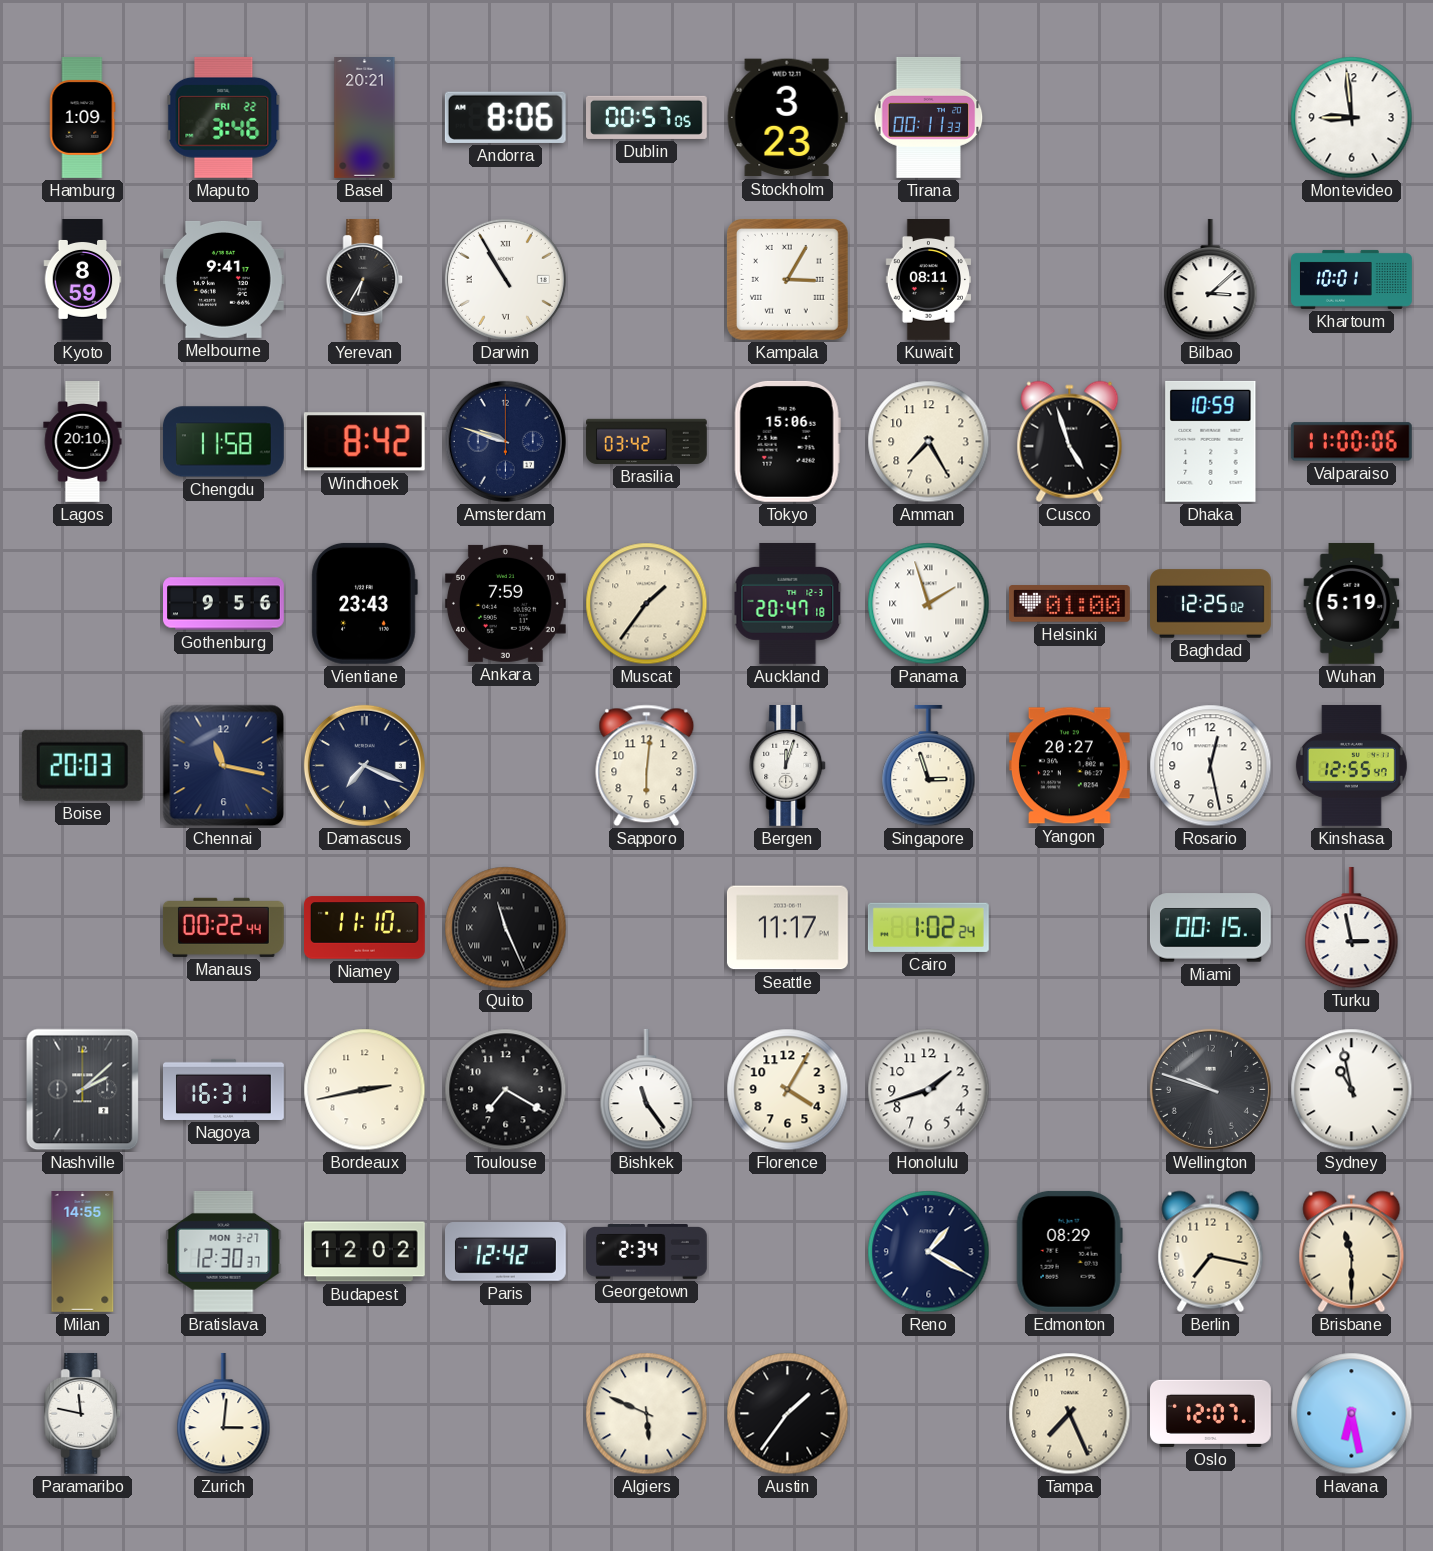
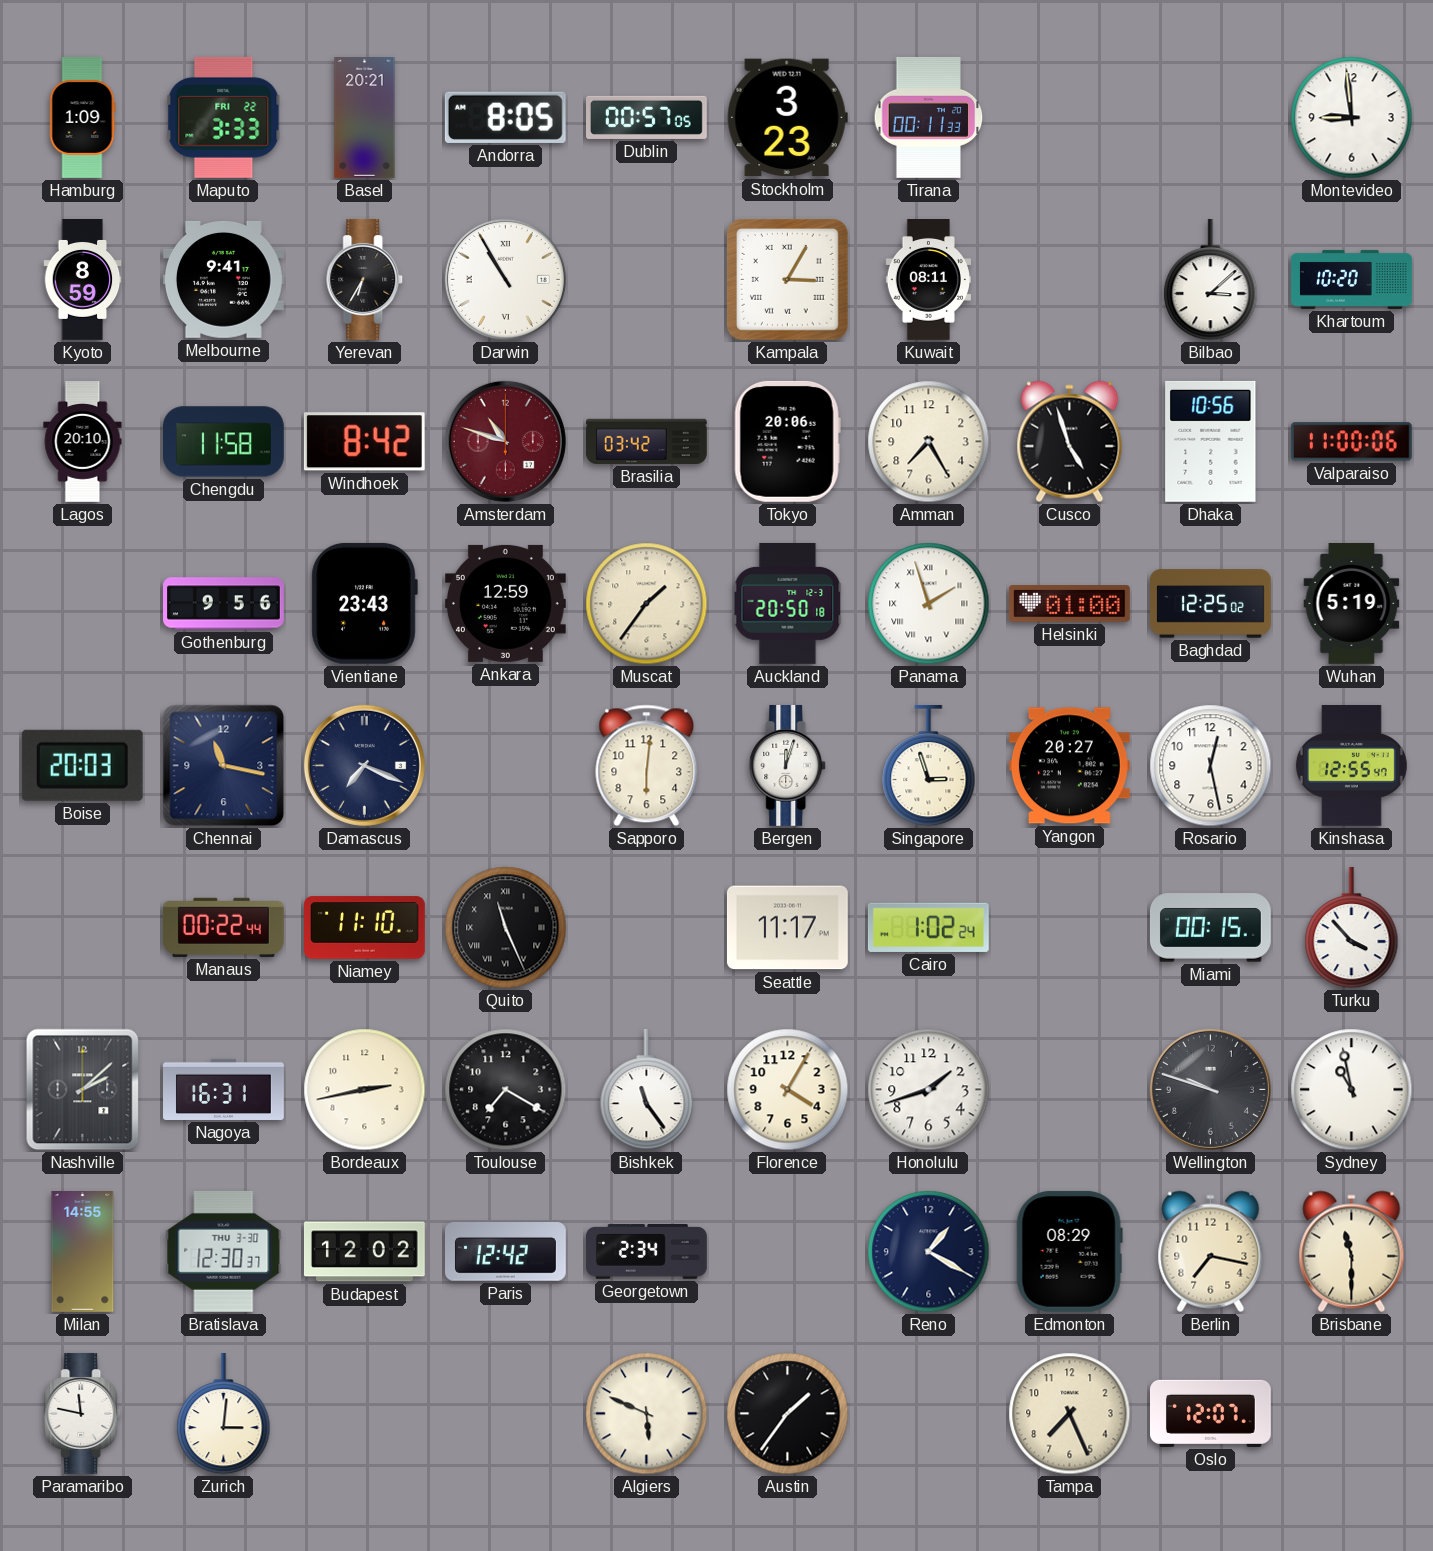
Maputo: 3:46 -> 3:33 (224, 117)
Andorra: 8:06 -> 8:05 (505, 117)
Khartoum: 10:01 -> 10:20 (1352, 279)
Amsterdam: 9:48 -> 10:48 (505, 441)
Amsterdam dial: navy -> burgundy (505, 441)
Tokyo: 15:06 -> 20:06 (787, 441)
Dhaka: 10:59 -> 10:56 (1211, 441)
Ankara: 7:59 -> 12:59 (505, 603)
Auckland: 20:47 -> 20:50 (788, 603)
Turku: 2:58 -> 3:53 (1352, 928)
Bratislava date: MON 3-27 -> THU 3-30 (224, 1251)
Havana: 6:28 -> none (1352, 1414)
